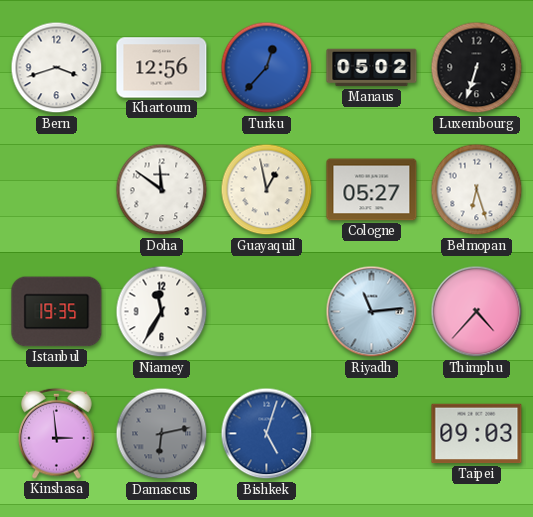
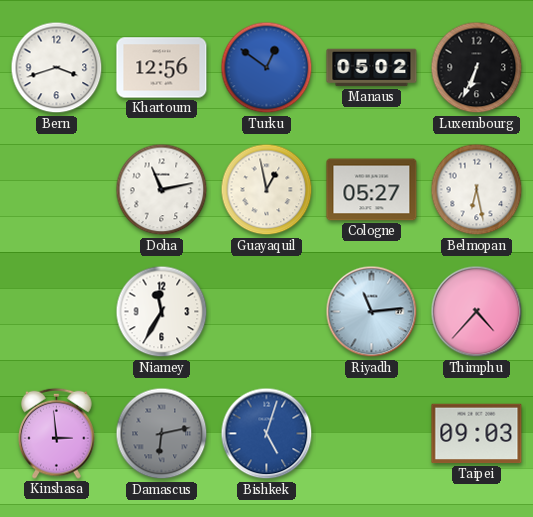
Turku: 12:37 -> 12:51 (267, 68)
Luxembourg: 6:33 -> 6:34 (477, 68)
Doha: 11:51 -> 11:13 (162, 190)
Belmopan: 6:27 -> 6:28 (477, 190)
Istanbul: 19:35 -> none (57, 312)
